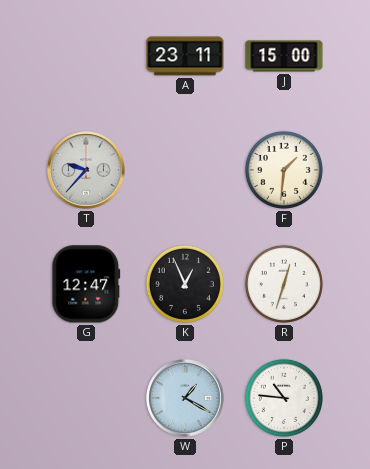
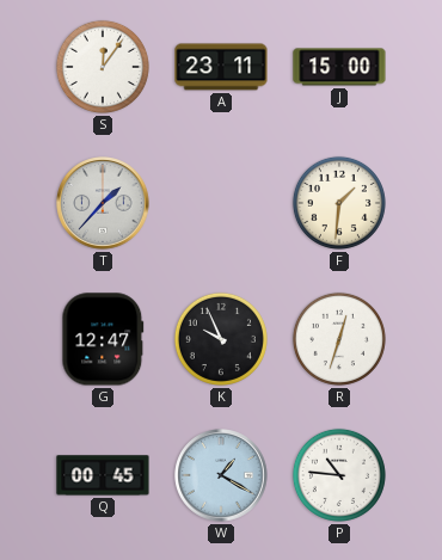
S: none -> 12:06 (103, 67)
T: 9:37 -> 1:37 (103, 203)
K: 12:56 -> 9:56 (221, 339)
Q: none -> 00:45 (103, 475)
